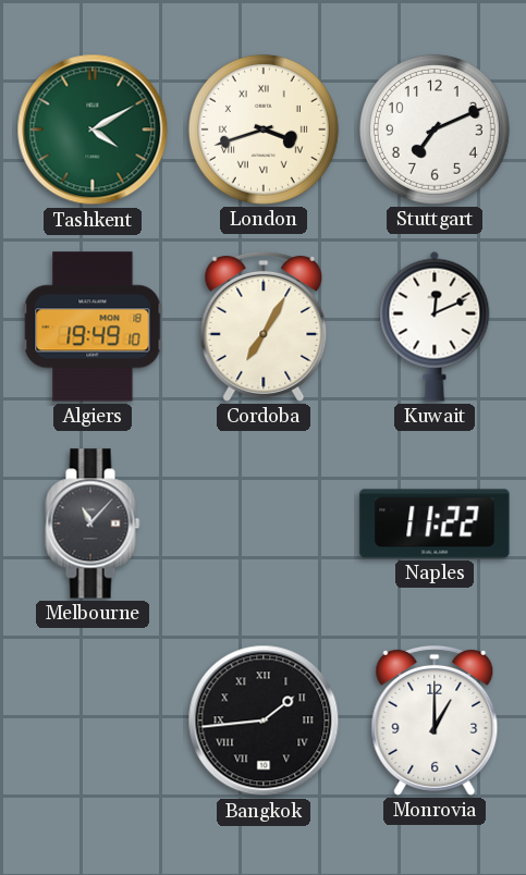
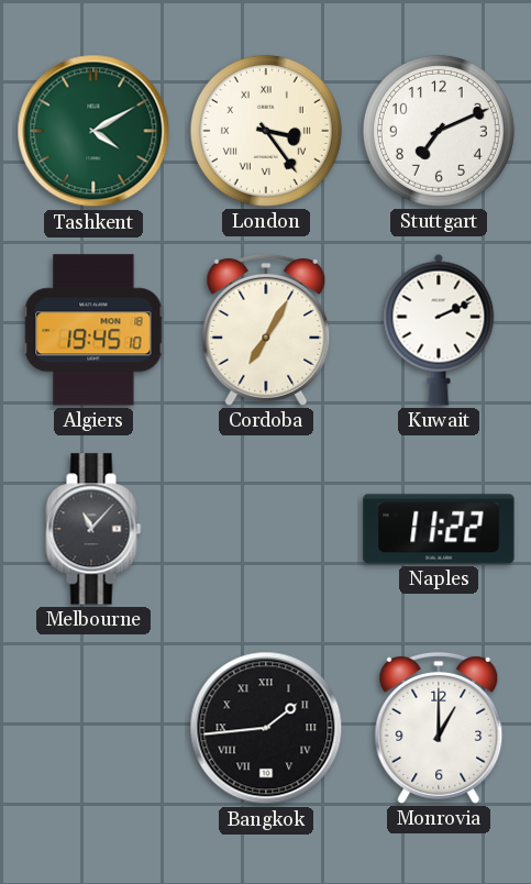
London: 3:42 -> 3:24 (266, 131)
Algiers: 19:49 -> 19:45 (93, 330)
Kuwait: 12:11 -> 2:11 (439, 330)
